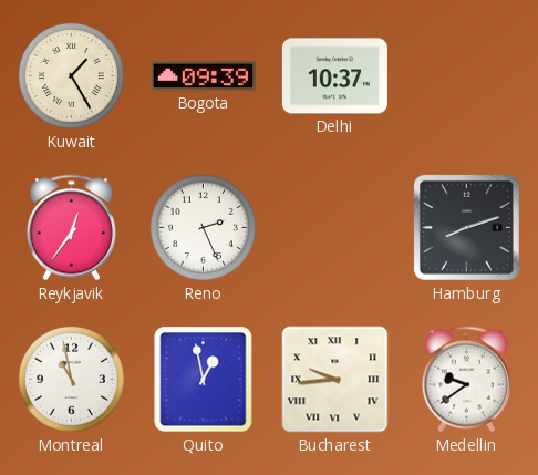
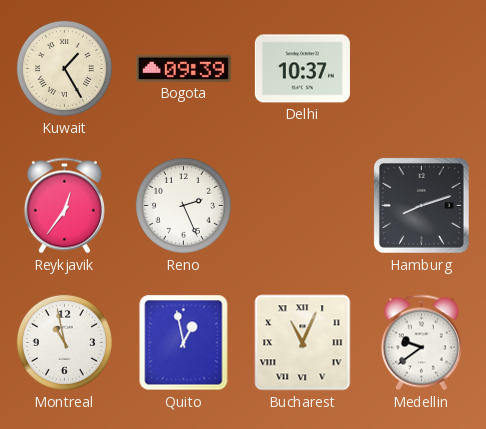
Bucharest: 9:44 -> 11:04 (303, 343)
